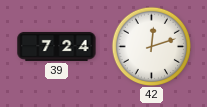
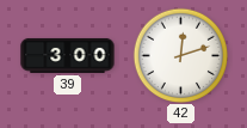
39: 7:24 -> 3:00 (68, 55)
